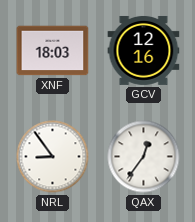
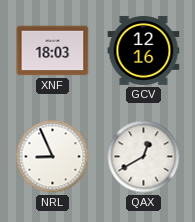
NRL: 8:54 -> 8:56 (53, 157)
QAX: 12:36 -> 12:40 (144, 157)
